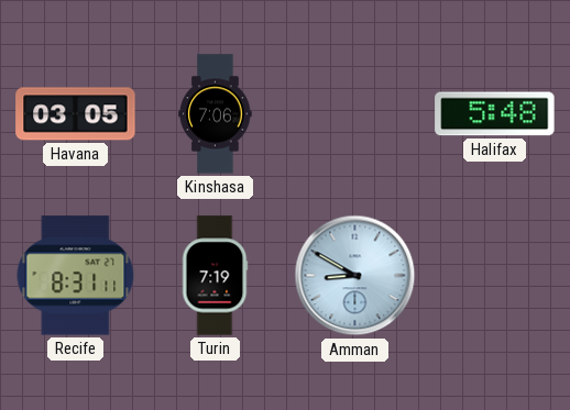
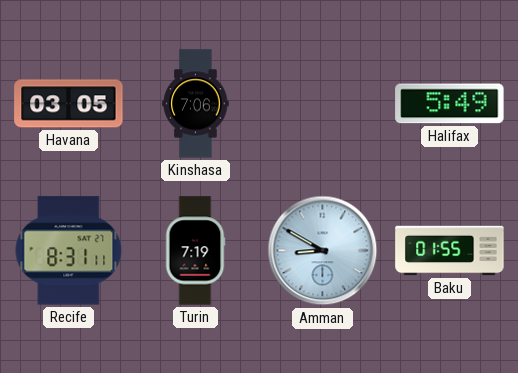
Halifax: 5:48 -> 5:49 (450, 104)
Baku: none -> 01:55 (450, 251)
